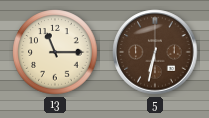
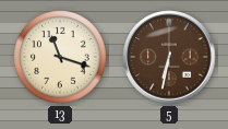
13: 11:15 -> 11:18 (60, 57)
